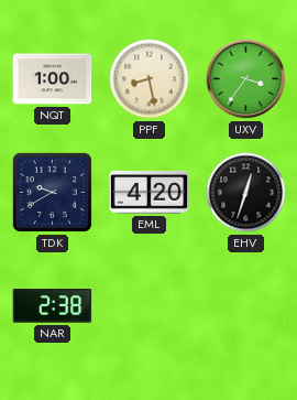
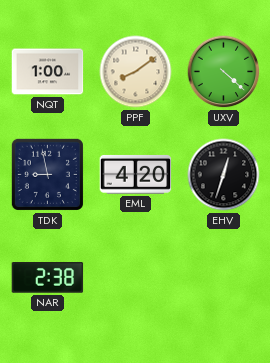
PPF: 8:28 -> 8:09 (136, 72)
UXV: 3:36 -> 4:22 (224, 72)
TDK: 9:40 -> 8:58 (47, 174)
